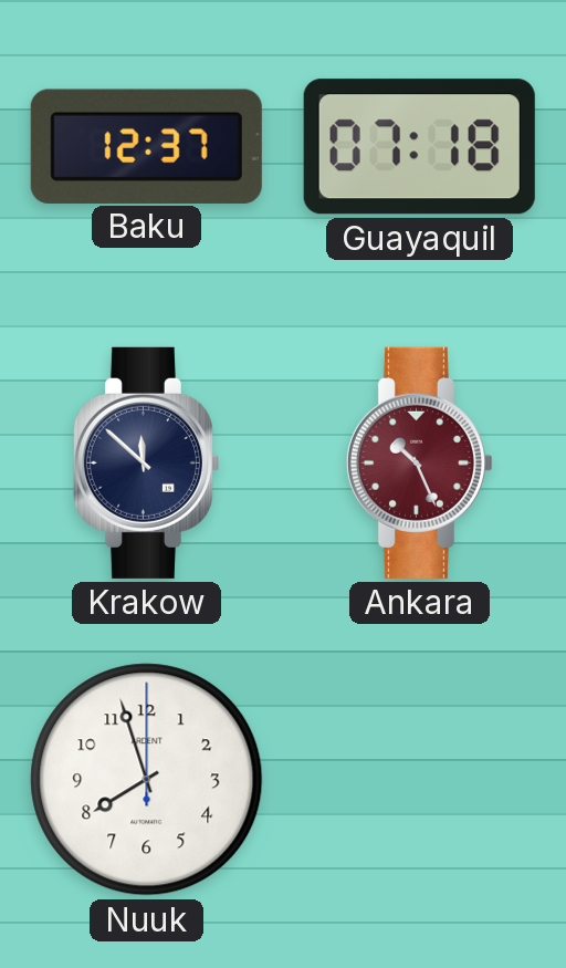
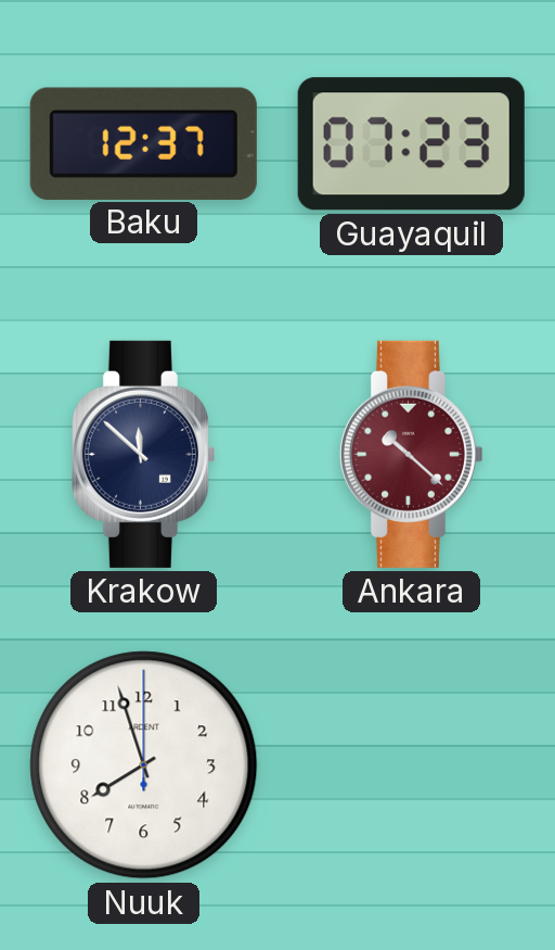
Guayaquil: 07:18 -> 07:23 (411, 144)
Ankara: 10:26 -> 10:22 (411, 454)
